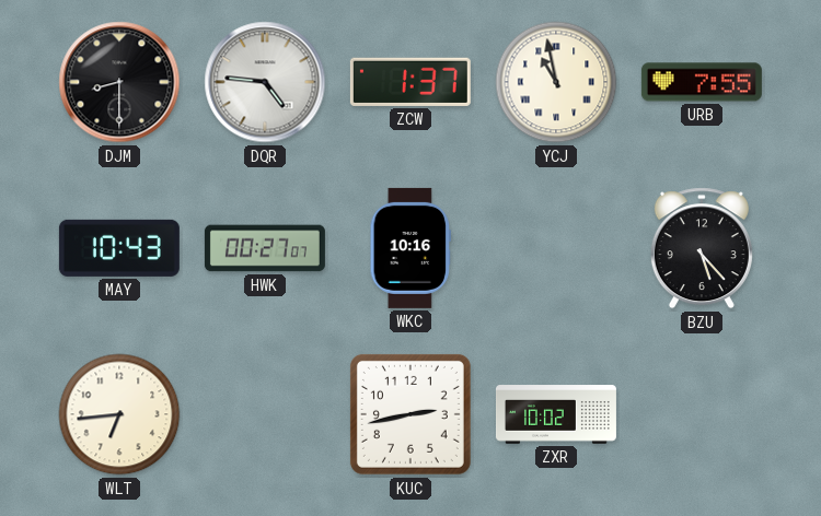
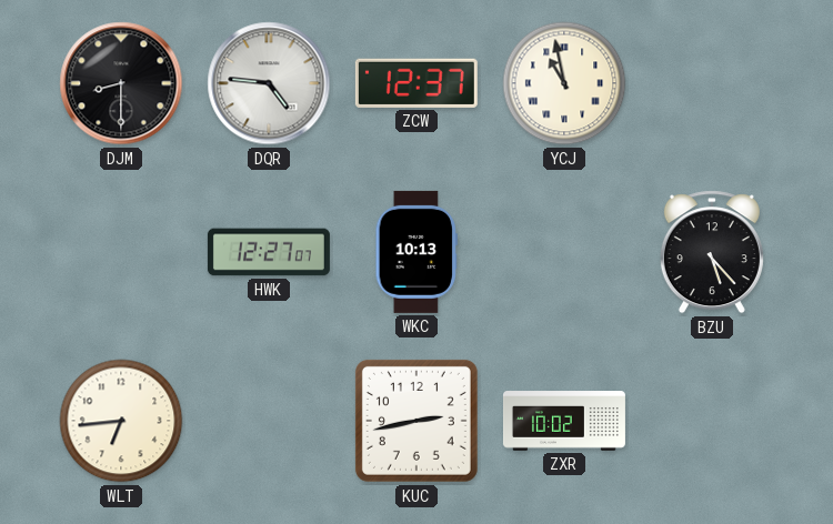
ZCW: 1:37 -> 12:37 (416, 83)
URB: 7:55 -> none (702, 82)
MAY: 10:43 -> none (119, 248)
HWK: 00:27 -> 12:27 (269, 252)
WKC: 10:16 -> 10:13 (415, 252)
